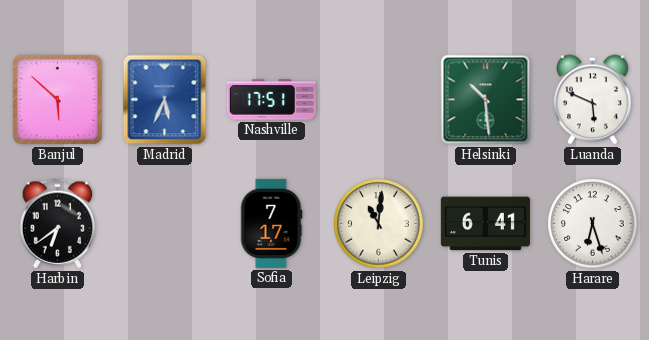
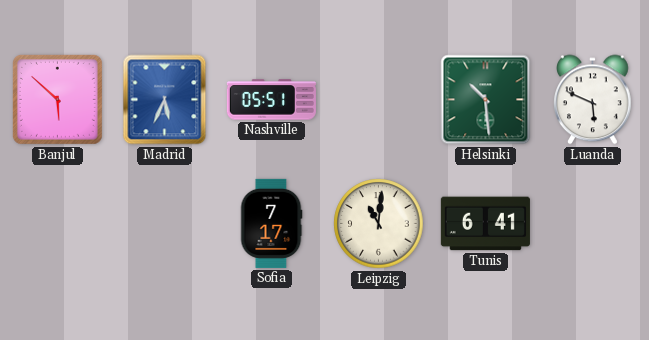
Nashville: 17:51 -> 05:51 (271, 100)
Harbin: 6:39 -> none (58, 224)
Harare: 6:27 -> none (593, 224)
